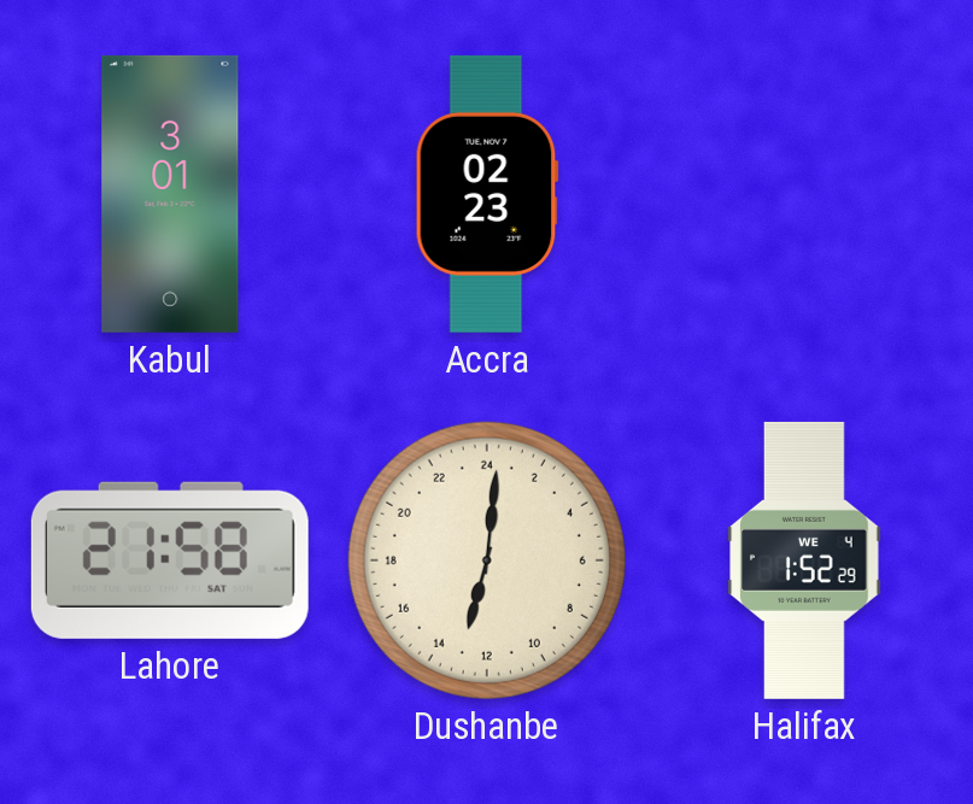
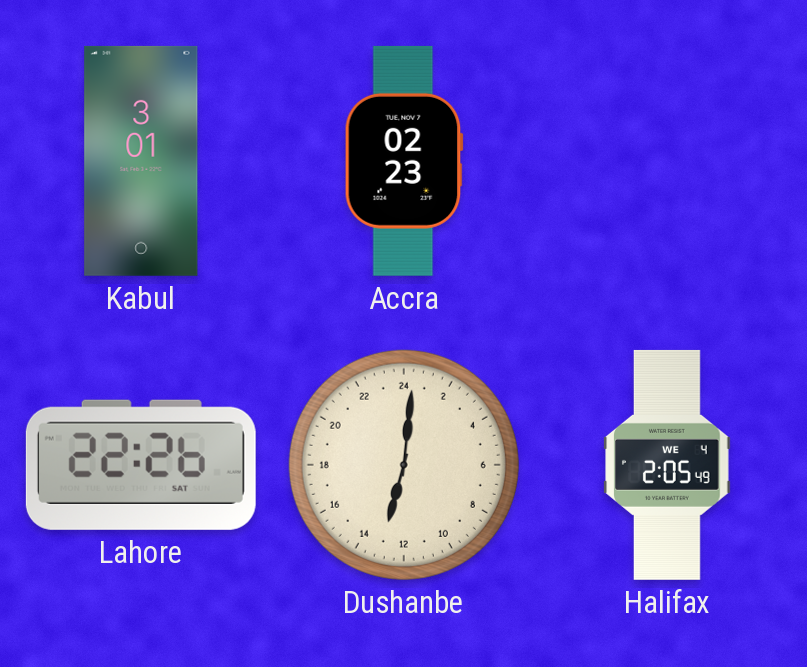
Lahore: 21:58 -> 22:26 (141, 465)
Halifax: 1:52 -> 2:05 (667, 465)
